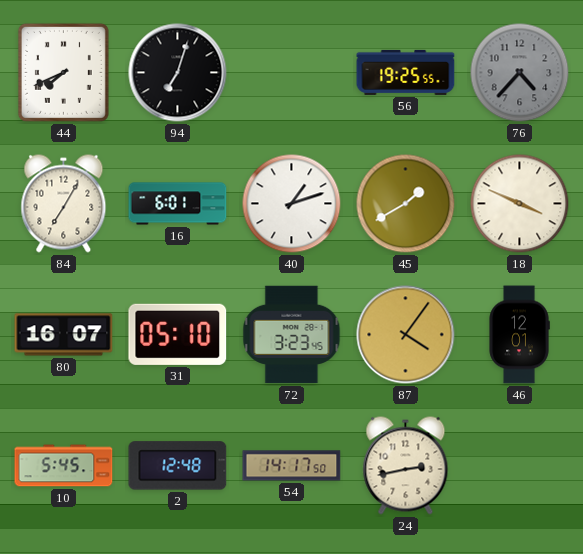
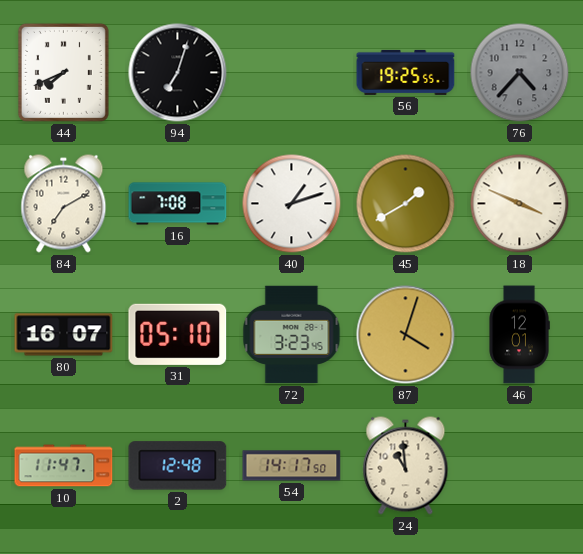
84: 7:05 -> 7:10 (64, 204)
16: 6:01 -> 7:08 (178, 204)
87: 4:06 -> 4:03 (406, 335)
10: 5:45 -> 11:47 (64, 466)
24: 2:43 -> 10:59 (406, 466)
